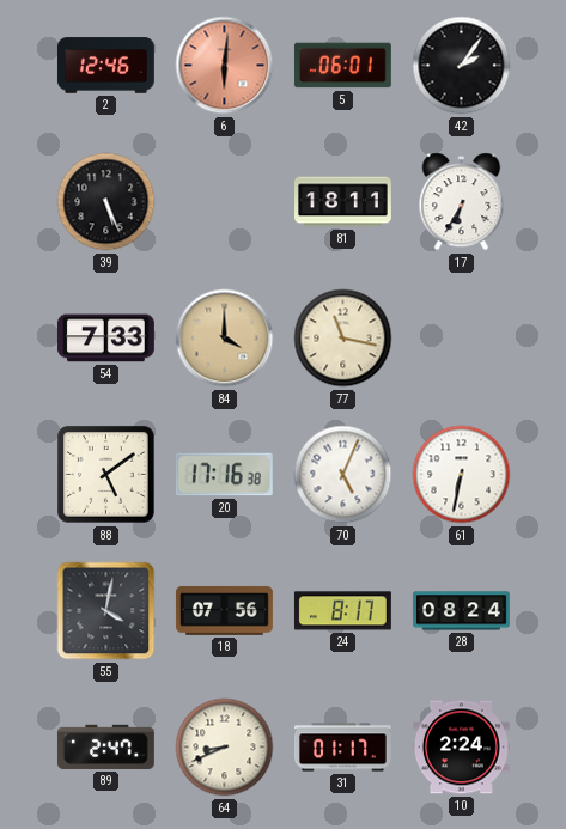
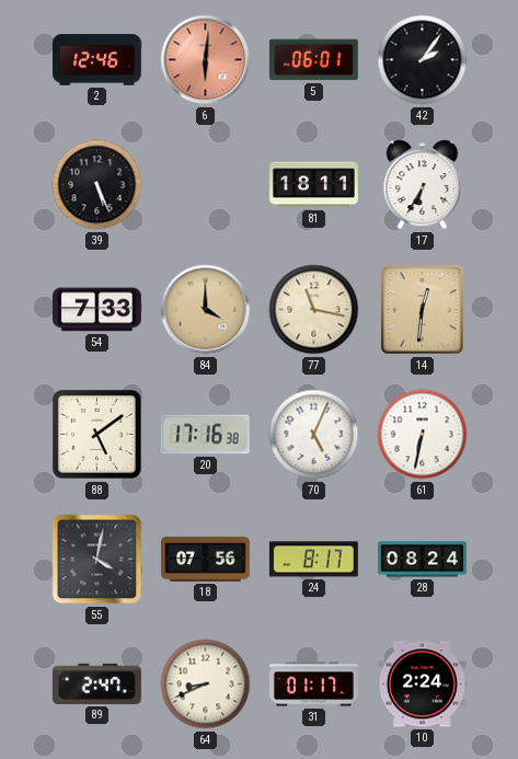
14: none -> 12:31 (423, 310)
